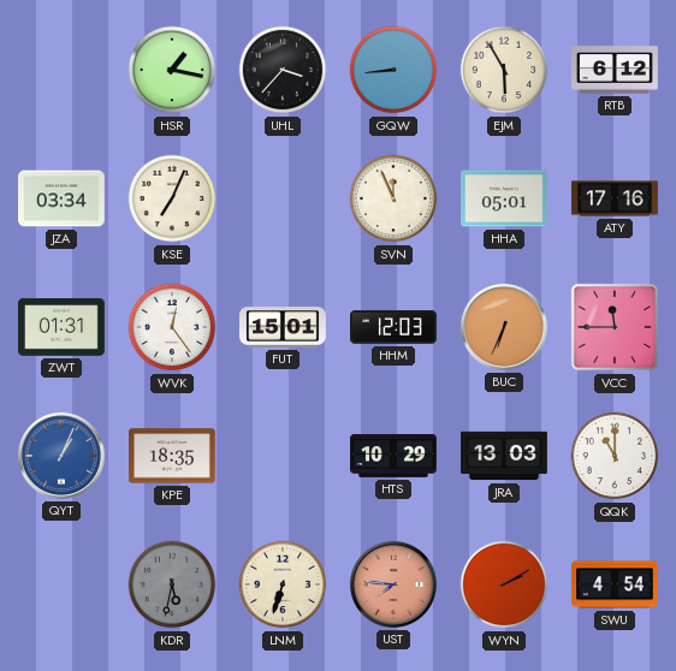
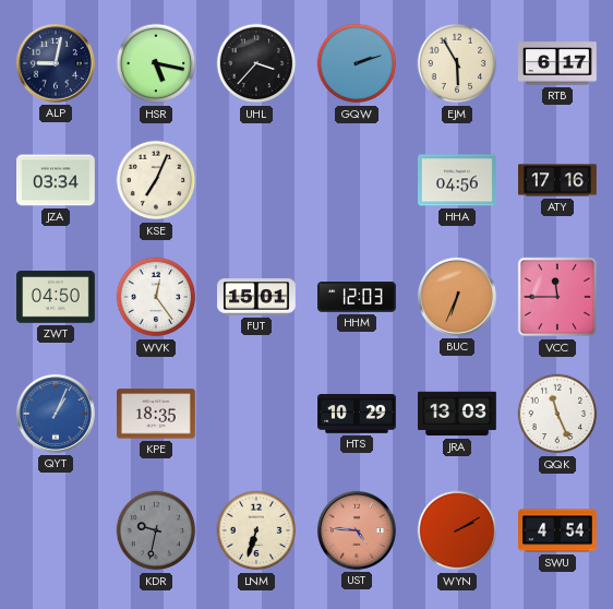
ALP: none -> 9:02 (56, 63)
HSR: 1:17 -> 5:17 (156, 63)
GQW: 8:44 -> 2:12 (357, 63)
RTB: 6:12 -> 6:17 (558, 63)
SVN: 11:56 -> none (393, 198)
HHA: 05:01 -> 04:56 (458, 180)
ZWT: 01:31 -> 04:50 (57, 297)
QQK: 11:00 -> 11:26 (557, 414)
KDR: 5:32 -> 9:32 (156, 530)
UST: 7:46 -> 4:46 (357, 530)
